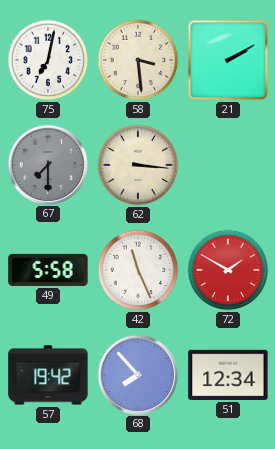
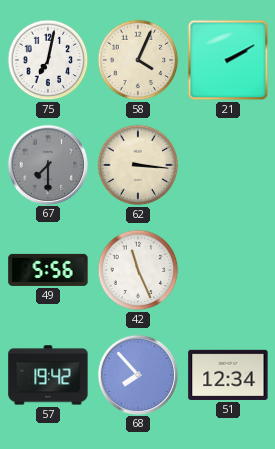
58: 3:29 -> 4:04 (138, 60)
49: 5:58 -> 5:56 (48, 270)
72: 1:50 -> none (228, 270)
